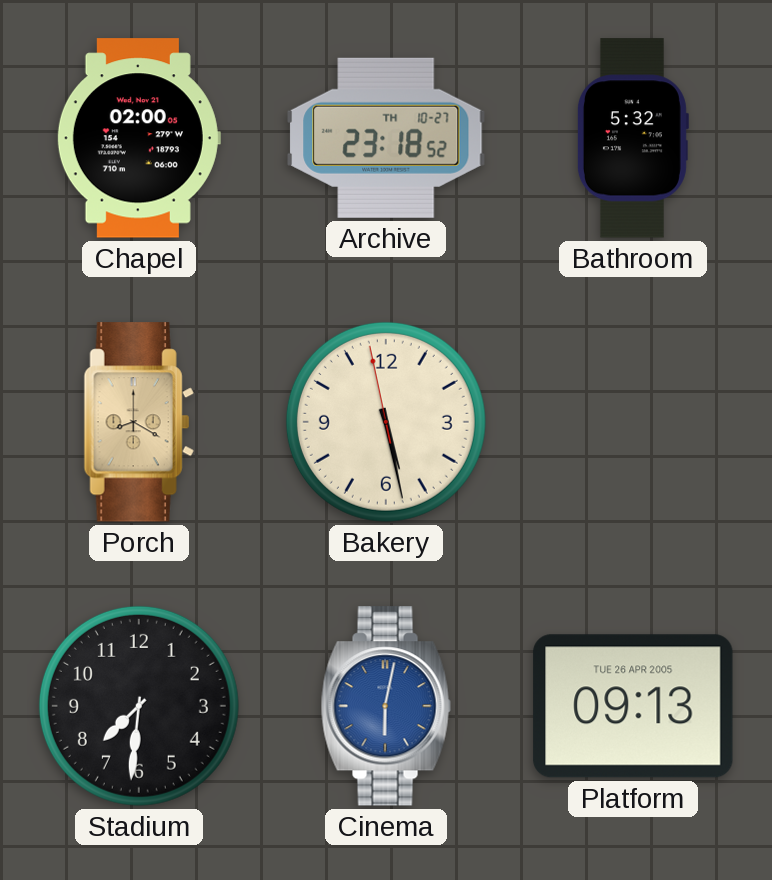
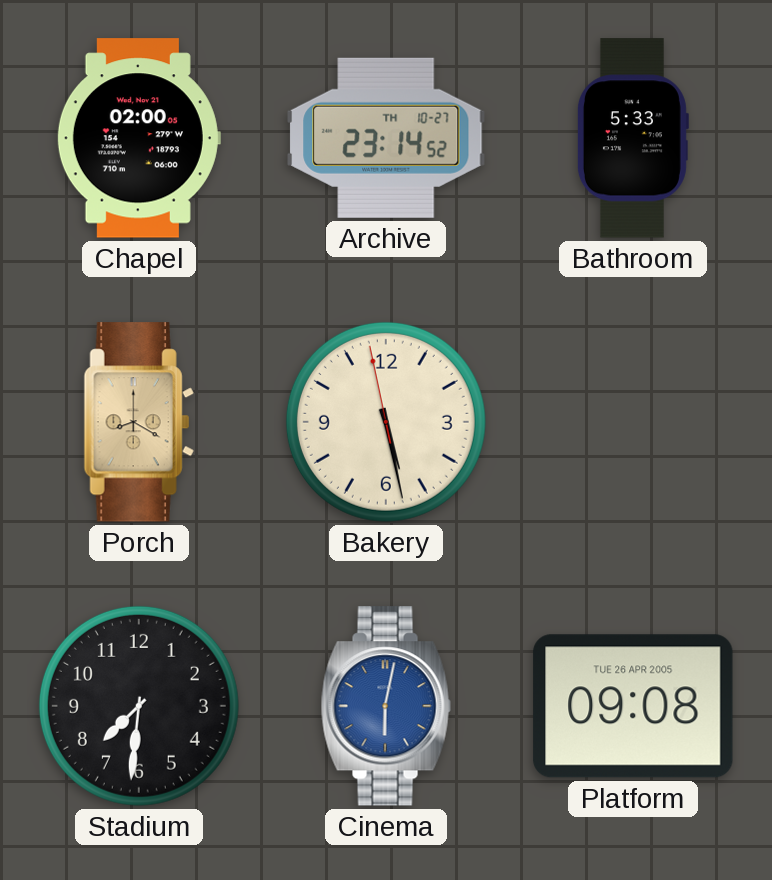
Archive: 23:18 -> 23:14 (386, 138)
Bathroom: 5:32 -> 5:33 (632, 138)
Platform: 09:13 -> 09:08 (633, 706)
